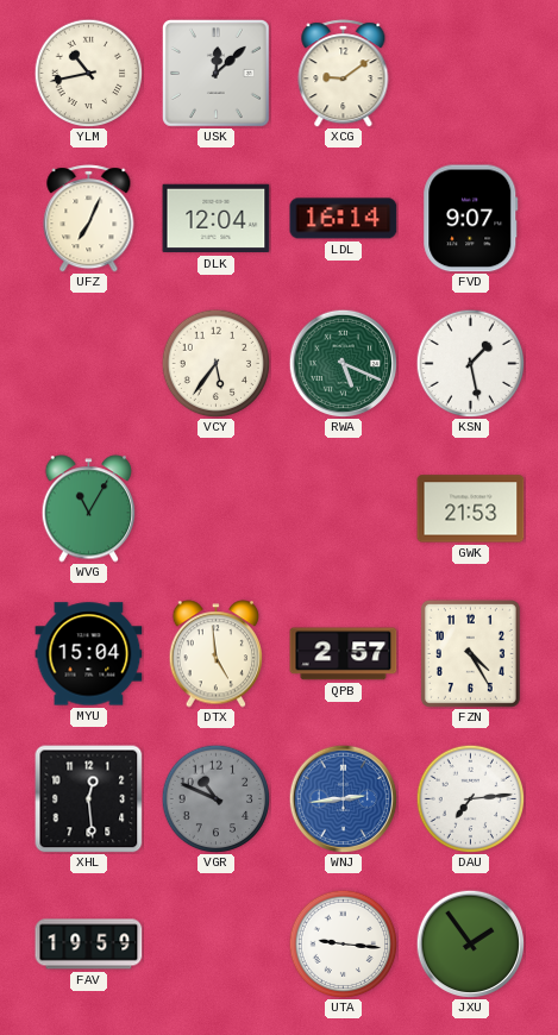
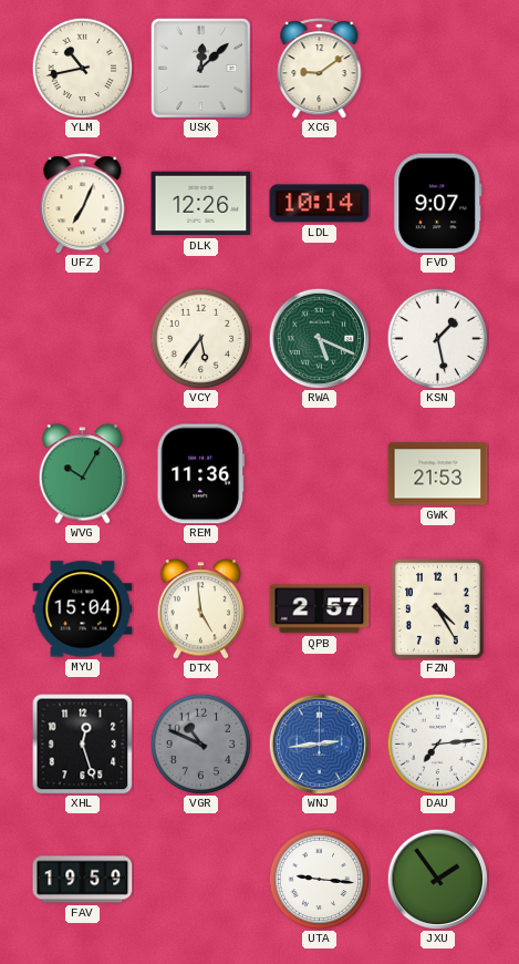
DLK: 12:04 -> 12:26 (201, 204)
LDL: 16:14 -> 10:14 (320, 204)
WVG: 11:05 -> 10:05 (83, 474)
REM: none -> 11:36 (200, 474)
XHL: 12:29 -> 12:27 (83, 745)
